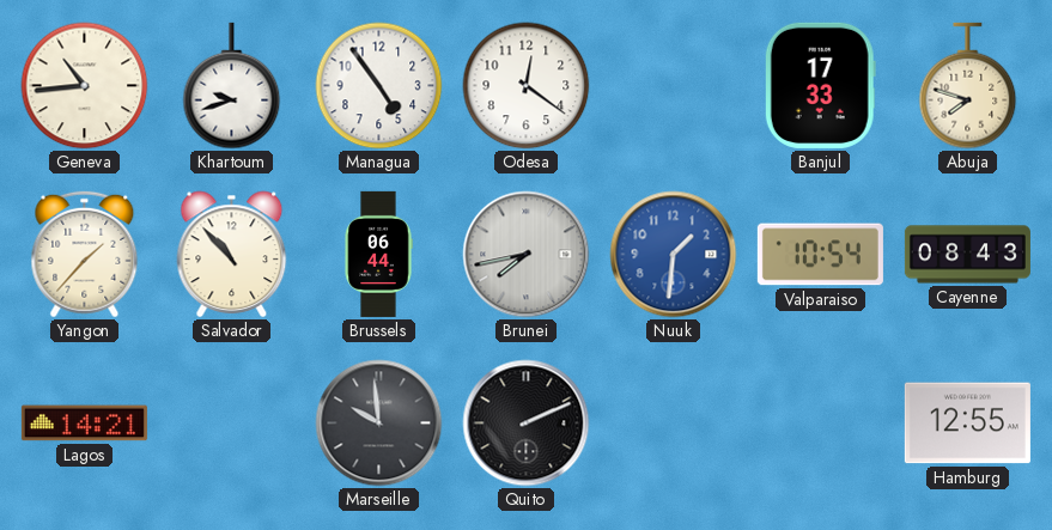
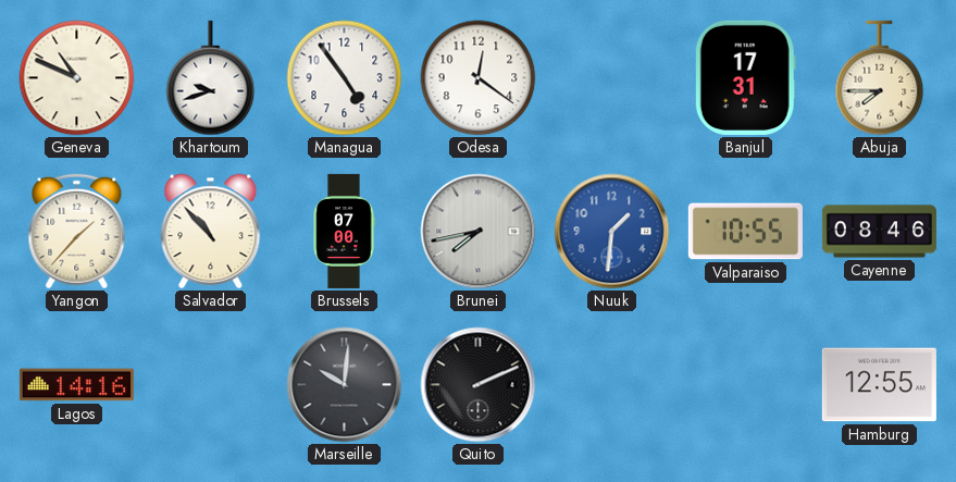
Geneva: 10:44 -> 10:49 (77, 78)
Banjul: 17:33 -> 17:31 (745, 77)
Abuja: 7:48 -> 7:45 (880, 78)
Brussels: 06:44 -> 07:00 (344, 231)
Valparaiso: 10:54 -> 10:55 (745, 232)
Cayenne: 08:43 -> 08:46 (879, 232)
Lagos: 14:21 -> 14:16 (76, 385)
Marseille: 9:59 -> 10:01 (345, 385)
